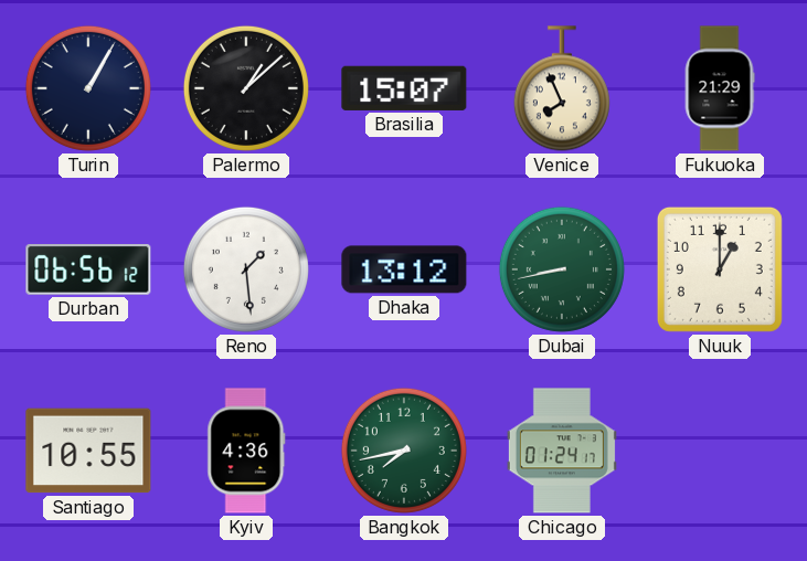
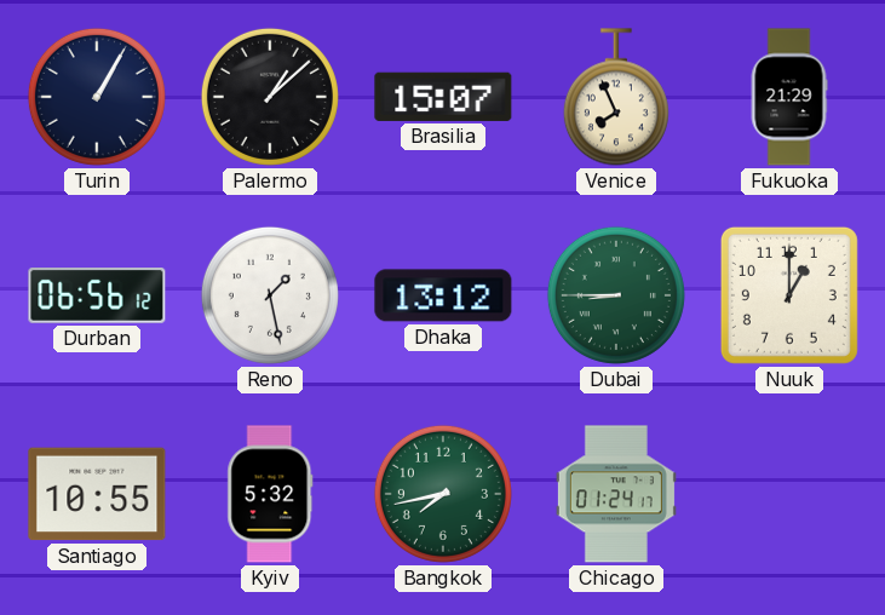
Reno: 1:29 -> 1:28 (270, 295)
Dubai: 8:43 -> 8:45 (616, 295)
Kyiv: 4:36 -> 5:32 (270, 494)
